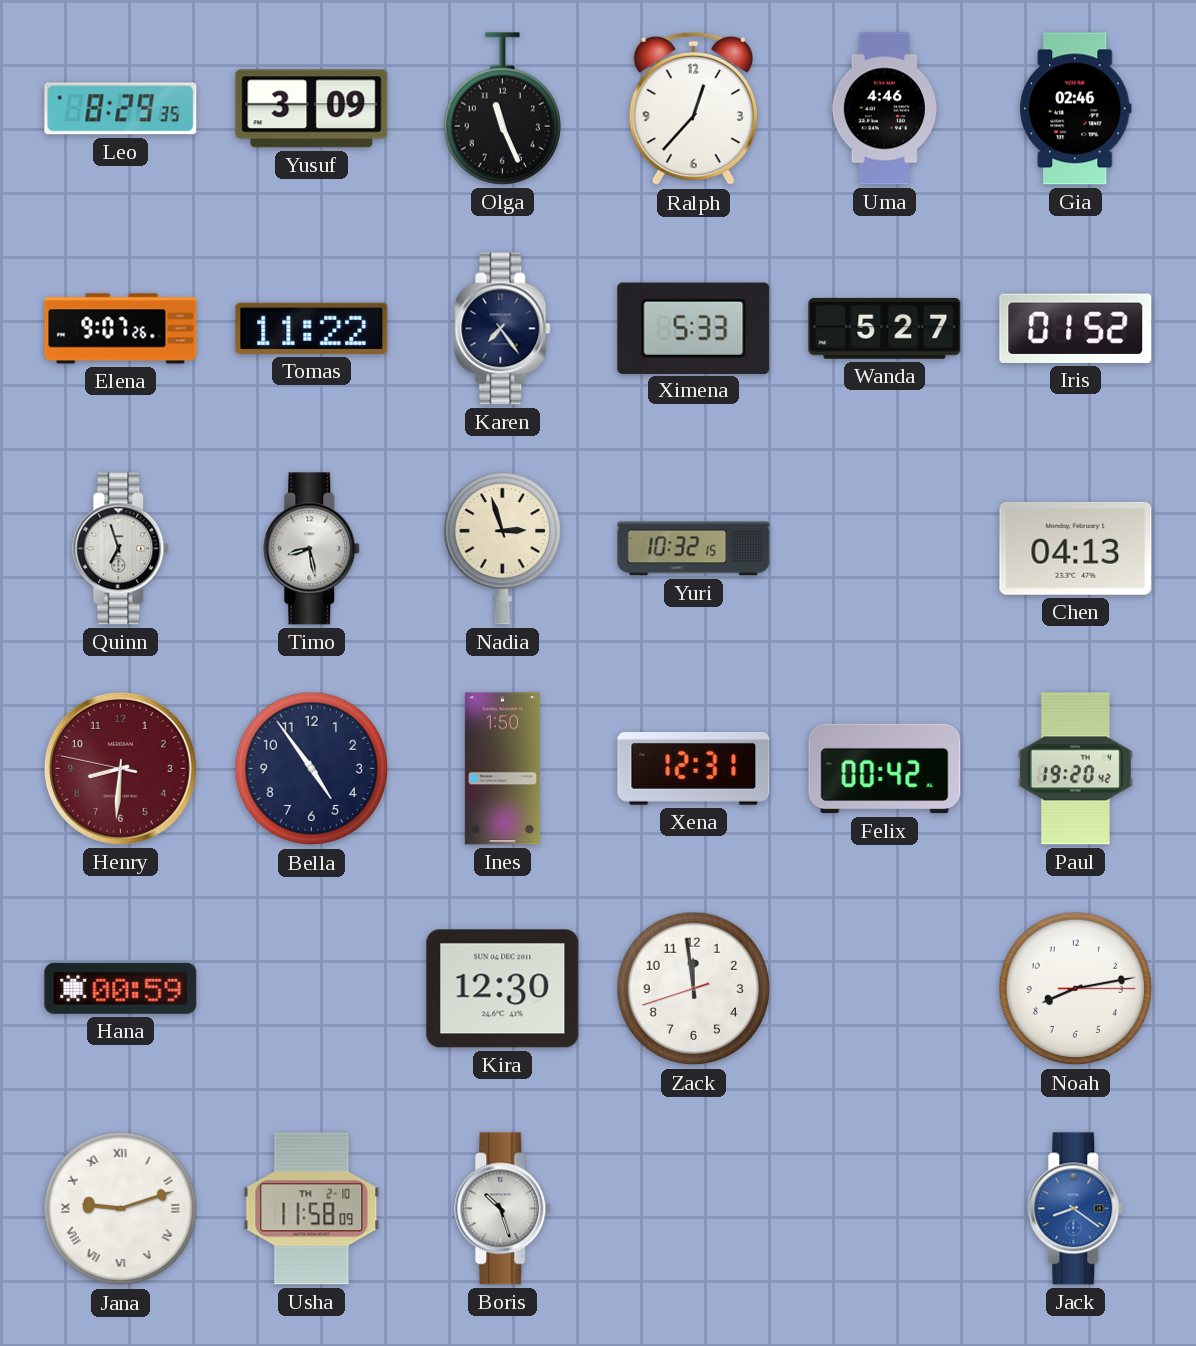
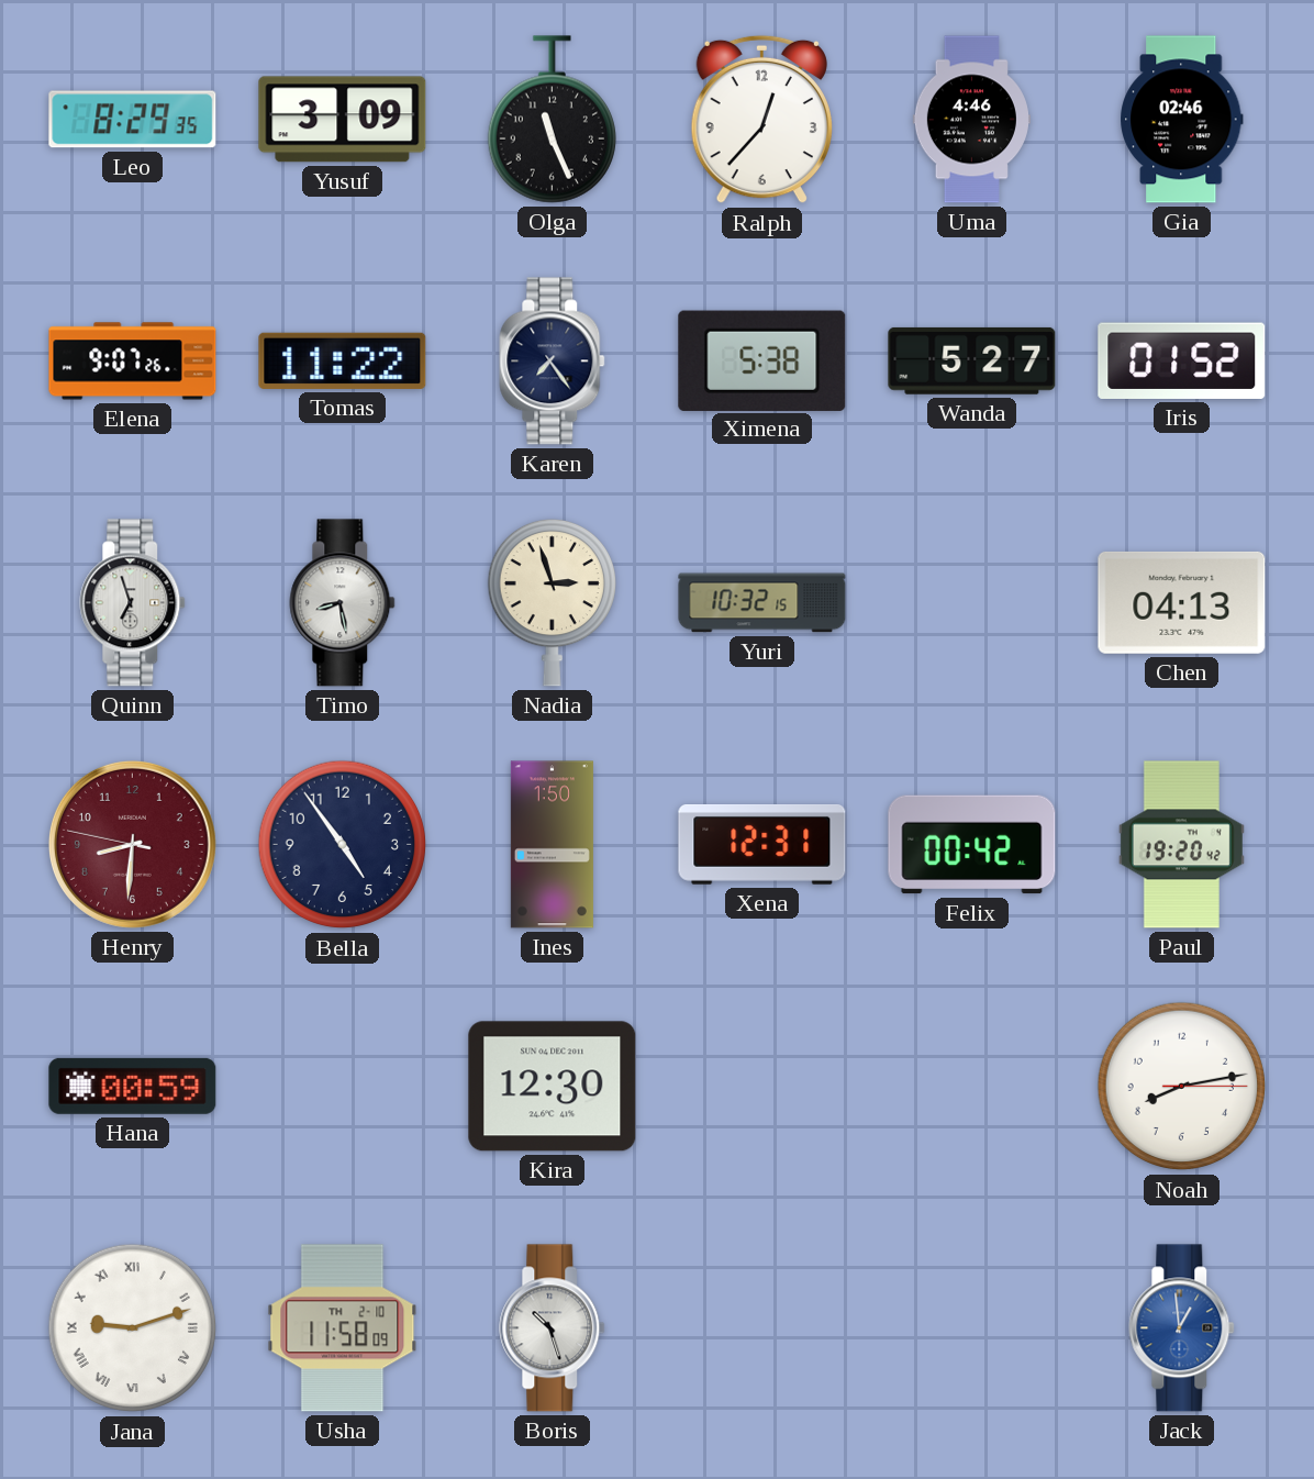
Ximena: 5:33 -> 5:38 (762, 360)
Zack: 11:58 -> none (694, 989)
Jack: 8:21 -> 12:59 (1182, 1328)
